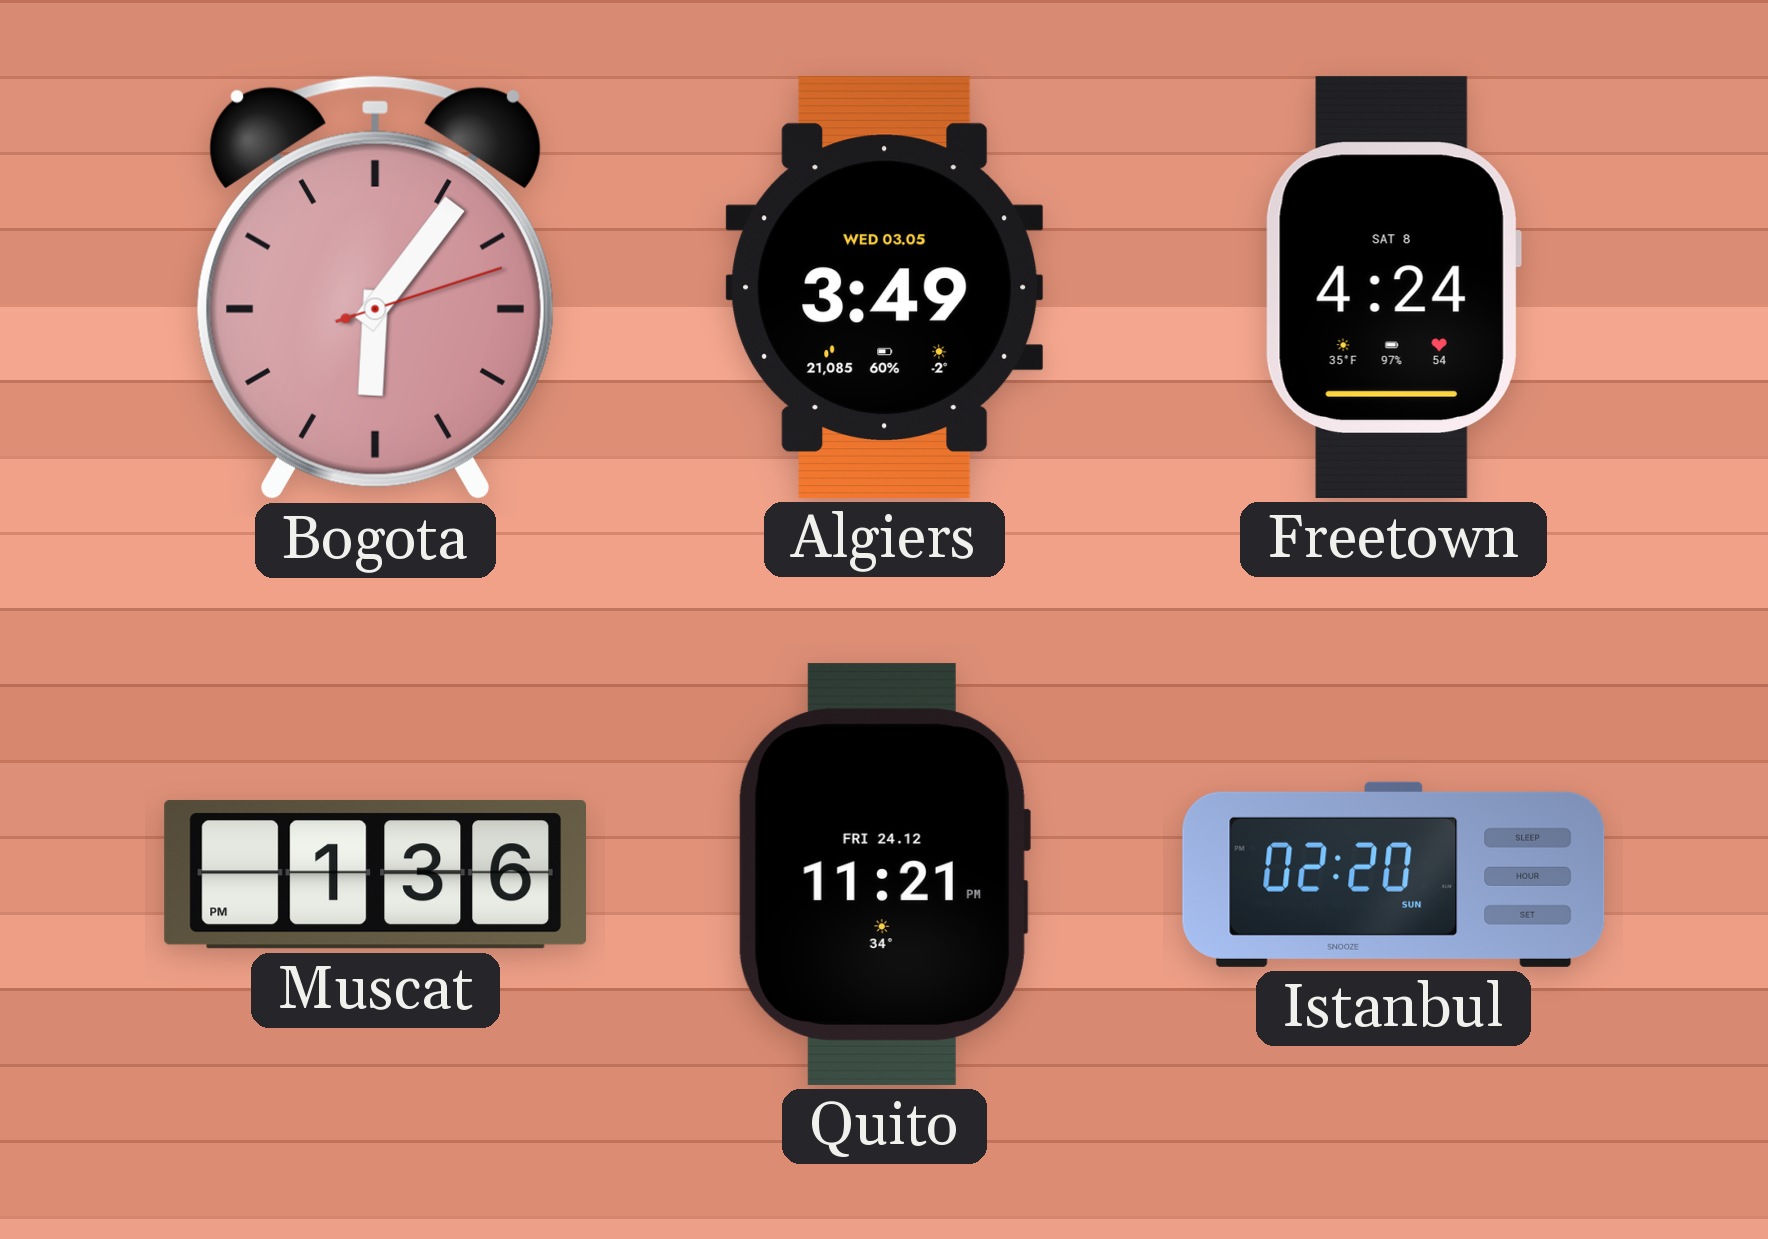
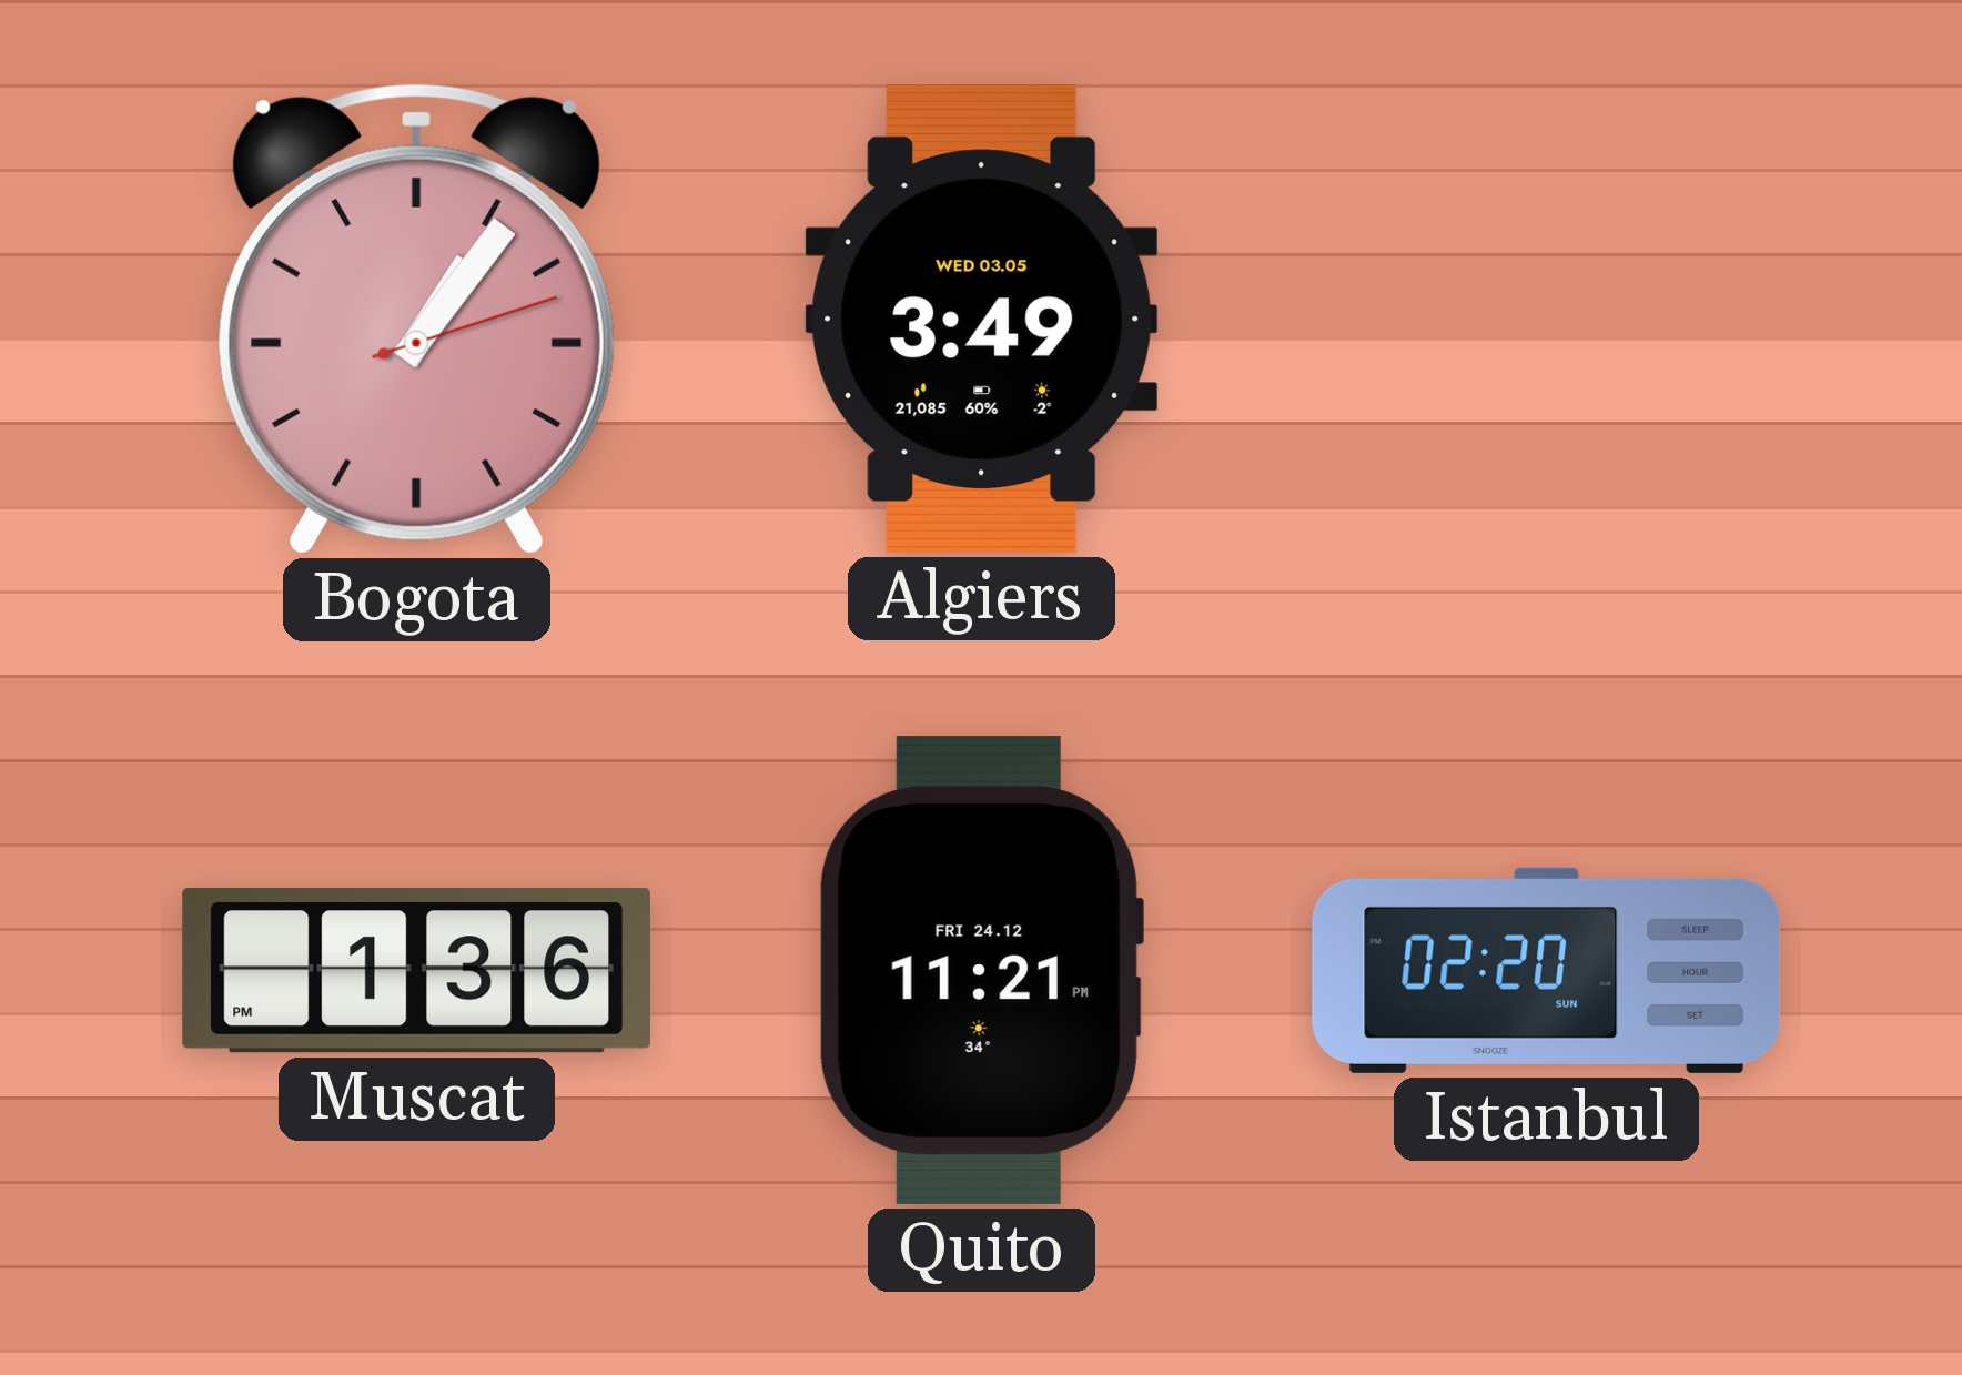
Bogota: 6:06 -> 1:06 (416, 320)
Freetown: 4:24 -> none (1393, 287)
